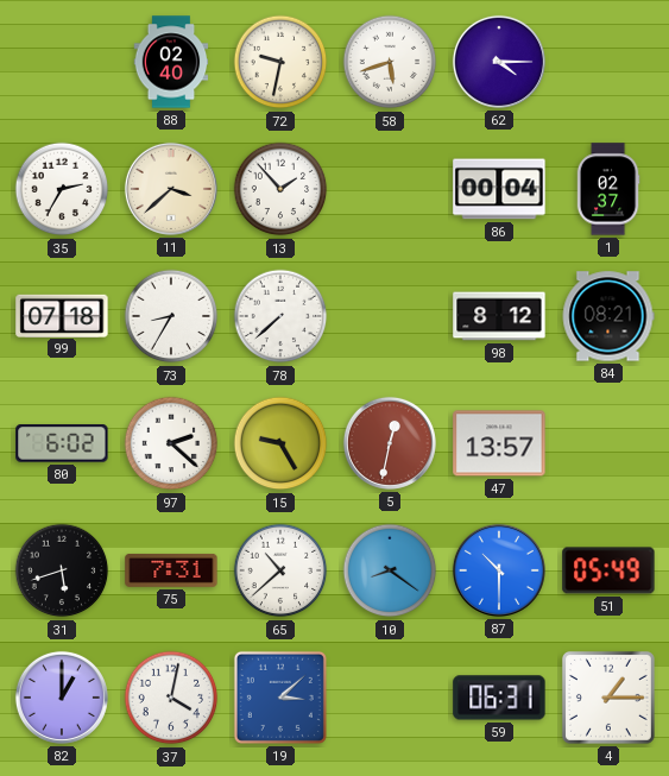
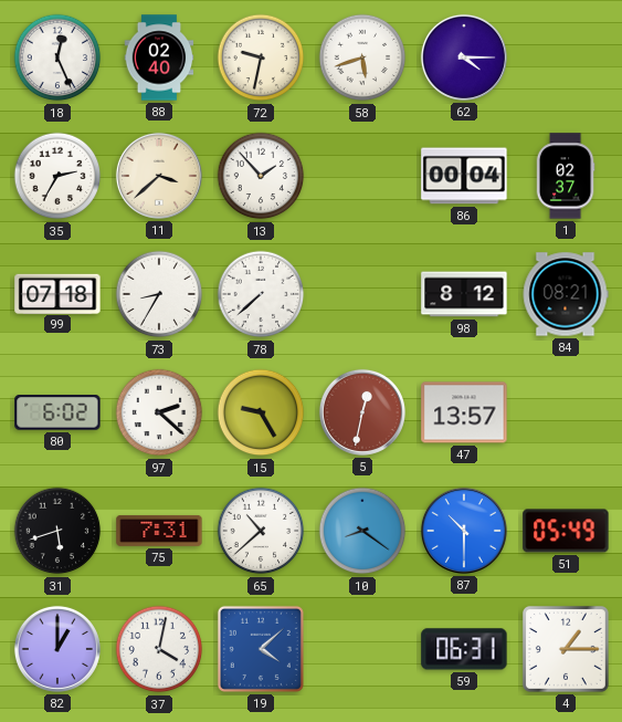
18: none -> 12:26 (57, 57)
19: 3:08 -> 4:08 (261, 649)
